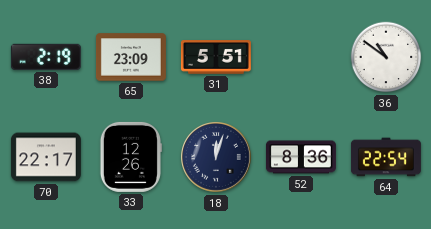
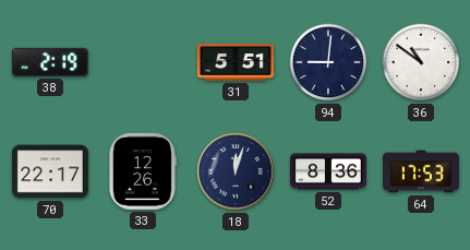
65: 23:09 -> none (131, 57)
94: none -> 9:01 (328, 62)
64: 22:54 -> 17:53 (421, 171)
